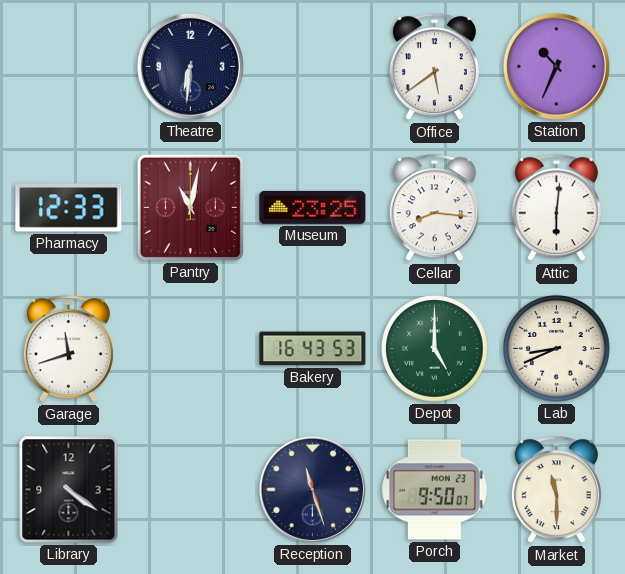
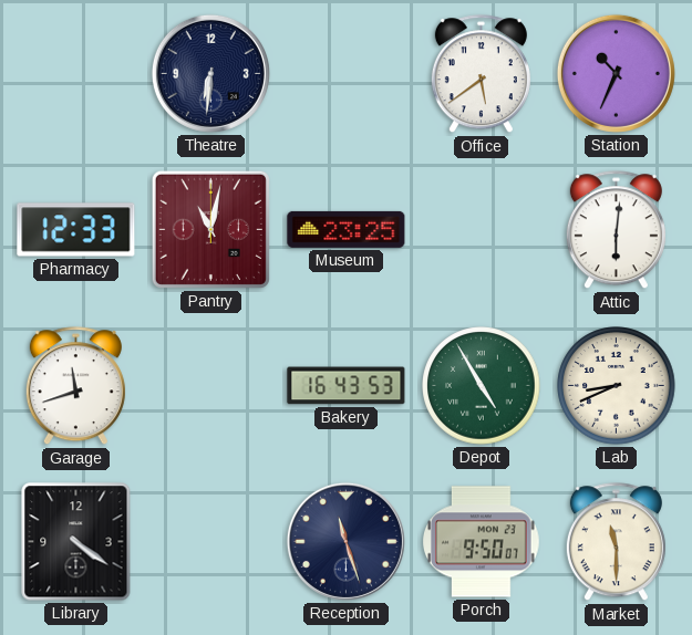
Cellar: 8:16 -> none (434, 208)
Depot: 5:00 -> 4:55 (482, 386)
